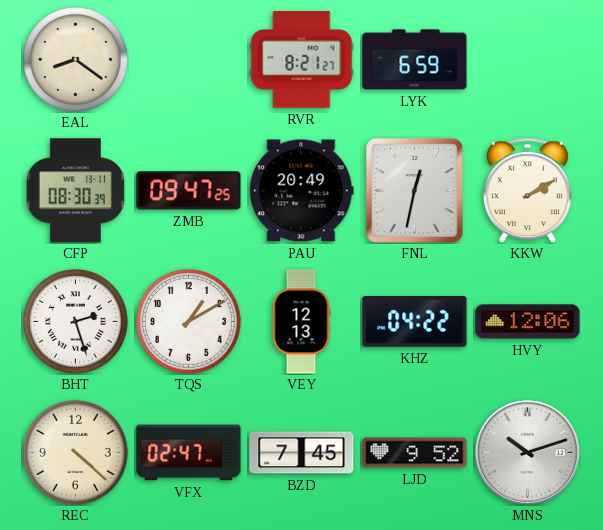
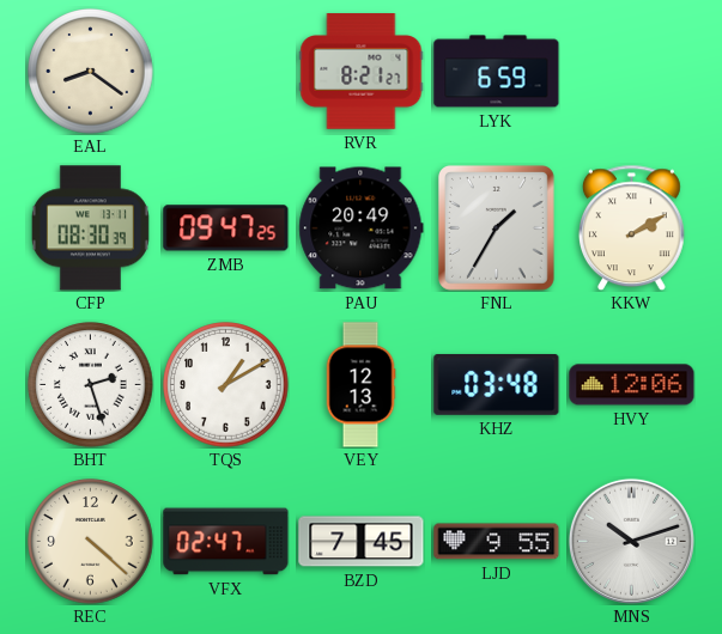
FNL: 12:32 -> 1:35 (496, 227)
KHZ: 04:22 -> 03:48 (497, 384)
LJD: 9:52 -> 9:55 (497, 542)
